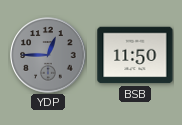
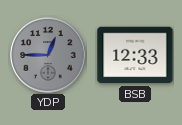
BSB: 11:50 -> 12:33 (135, 55)
